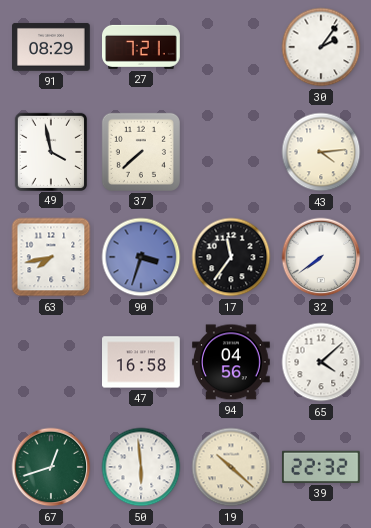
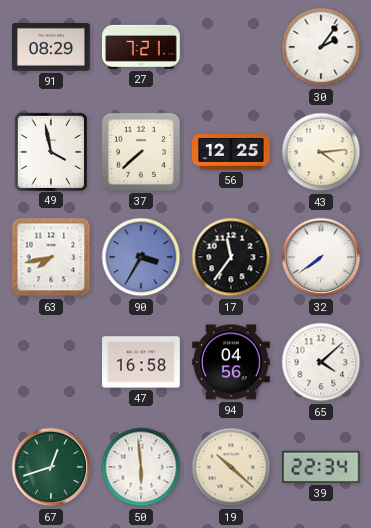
56: none -> 12:25 (231, 152)
90: 3:33 -> 3:35 (141, 257)
39: 22:32 -> 22:34 (321, 467)
